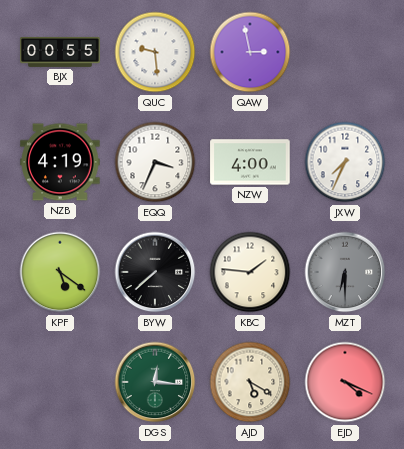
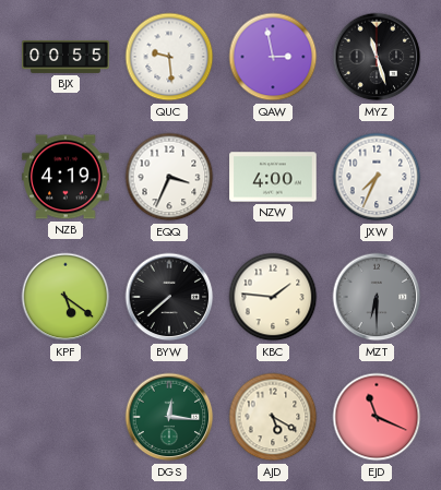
MYZ: none -> 11:27 (377, 57)
EJD: 4:19 -> 11:19 (377, 417)
